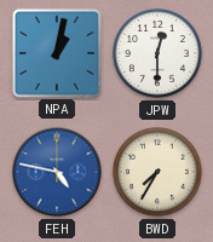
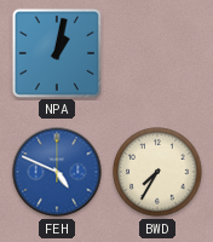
JPW: 12:30 -> none (157, 53)
FEH: 4:47 -> 4:49 (57, 172)
